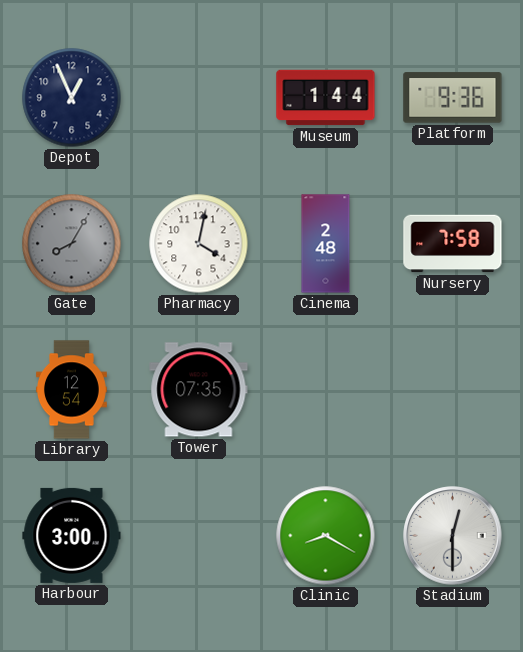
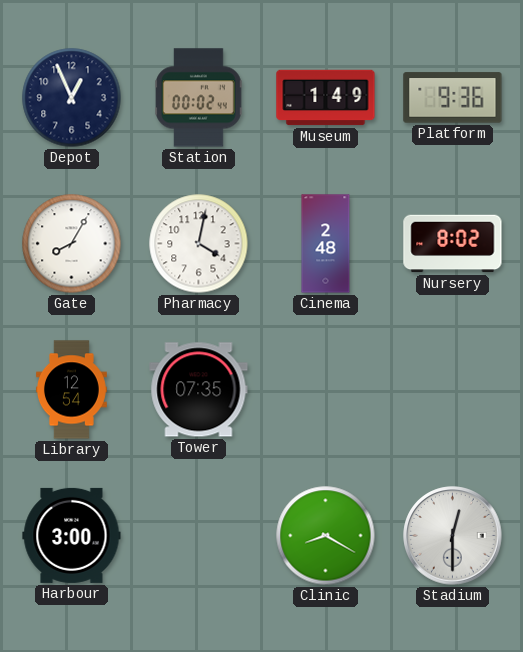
Station: none -> 00:02 (199, 98)
Museum: 1:44 -> 1:49 (326, 98)
Gate dial: grey -> white (72, 244)
Nursery: 7:58 -> 8:02 (453, 244)
